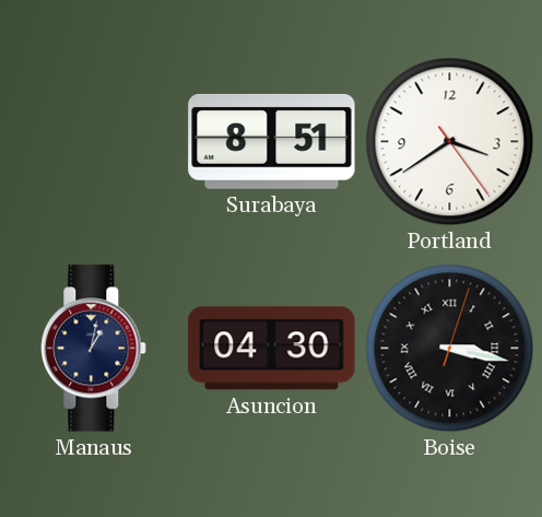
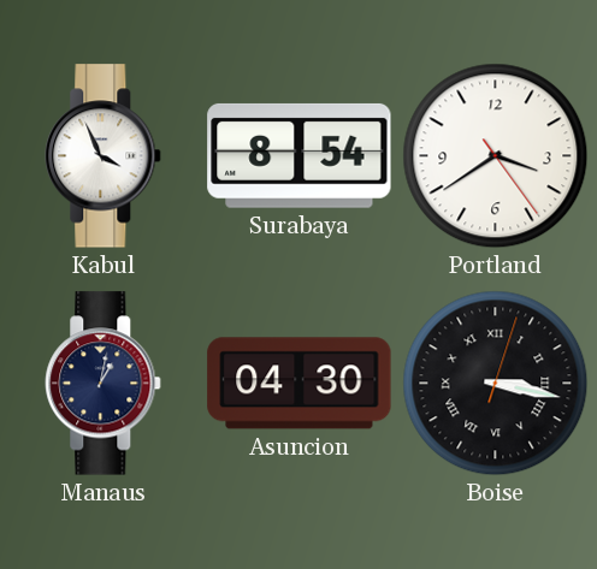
Kabul: none -> 3:56 (104, 156)
Surabaya: 8:51 -> 8:54 (300, 155)
